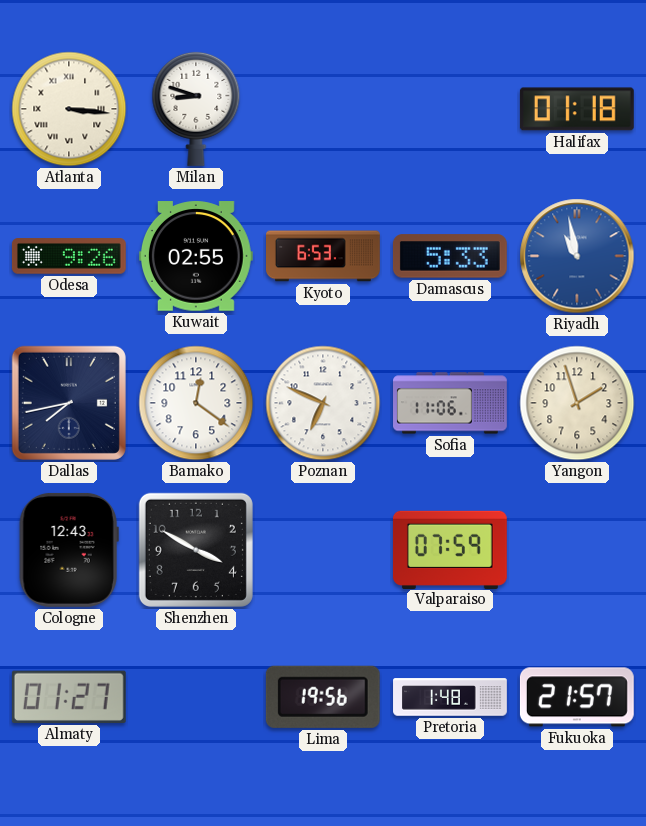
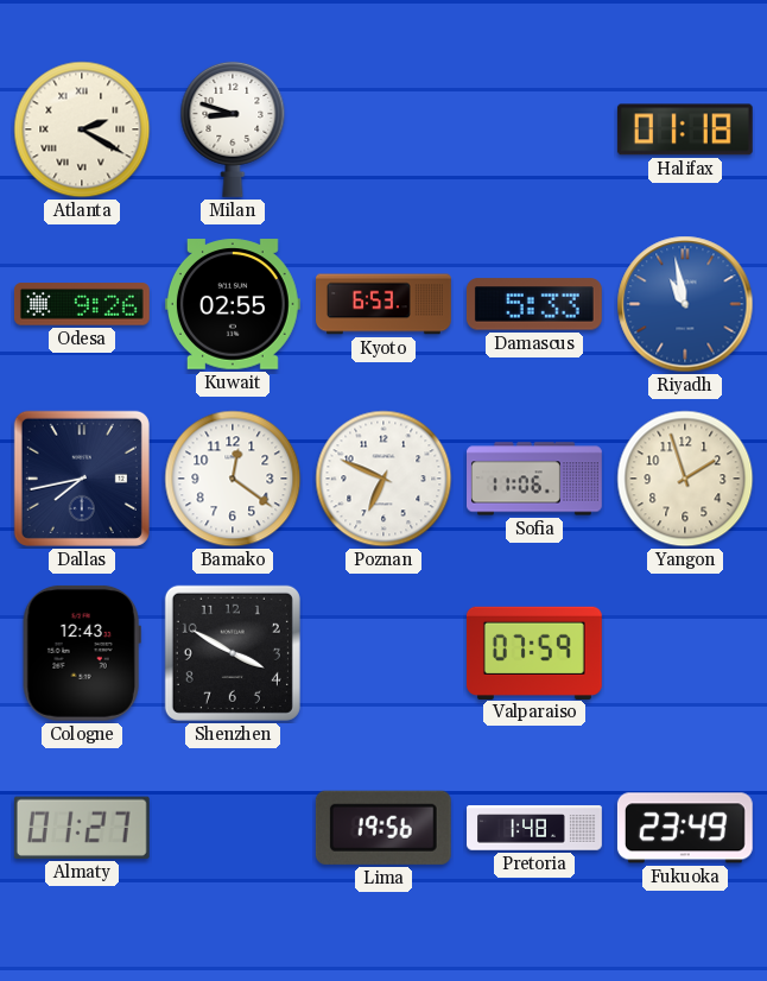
Atlanta: 3:16 -> 2:20 (82, 129)
Fukuoka: 21:57 -> 23:49 (685, 828)
